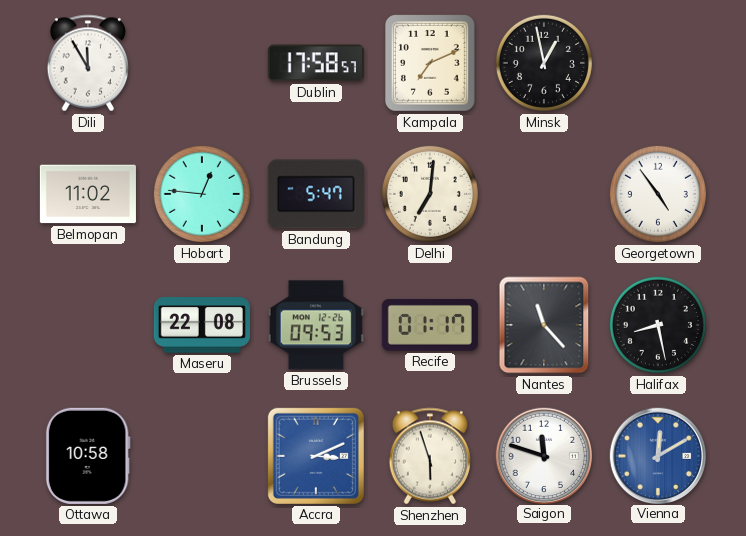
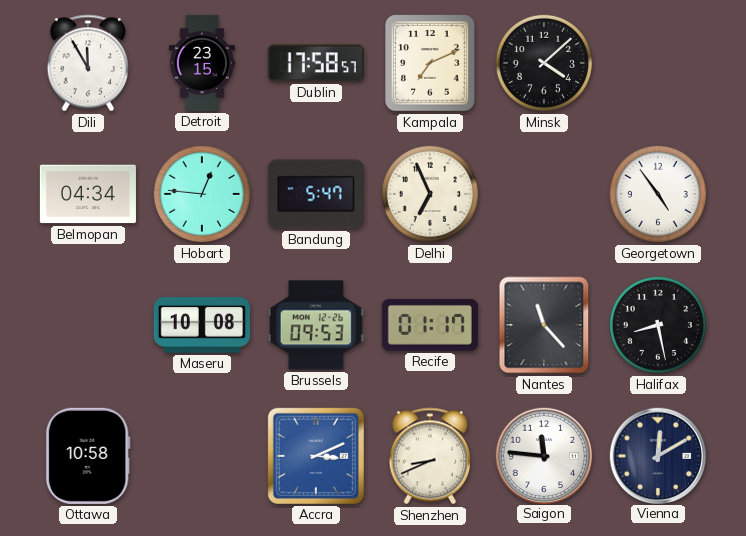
Detroit: none -> 23:15 (202, 63)
Minsk: 12:58 -> 4:08 (544, 63)
Belmopan: 11:02 -> 04:34 (88, 194)
Delhi: 7:01 -> 6:56 (430, 194)
Maseru: 22:08 -> 10:08 (202, 325)
Shenzhen: 5:57 -> 8:41 (430, 456)
Saigon: 11:48 -> 11:46 (543, 455)
Vienna dial: blue -> navy (657, 455)
